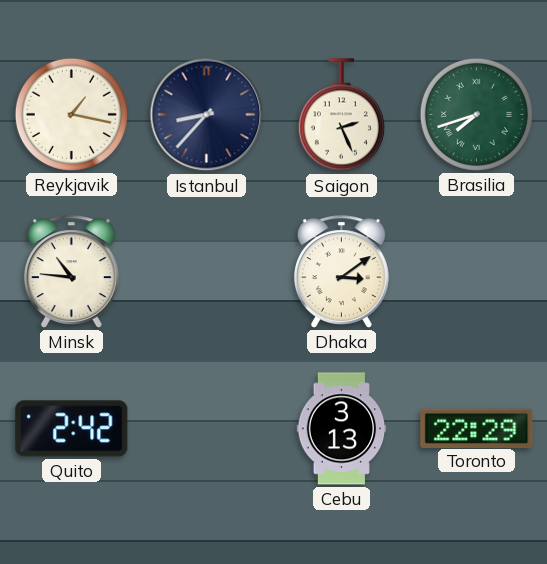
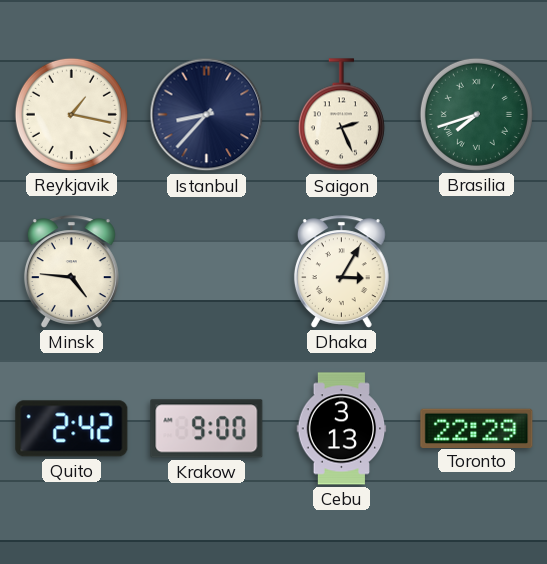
Minsk: 10:46 -> 4:46 (71, 272)
Dhaka: 3:09 -> 3:05 (341, 272)
Krakow: none -> 9:00 (207, 429)
